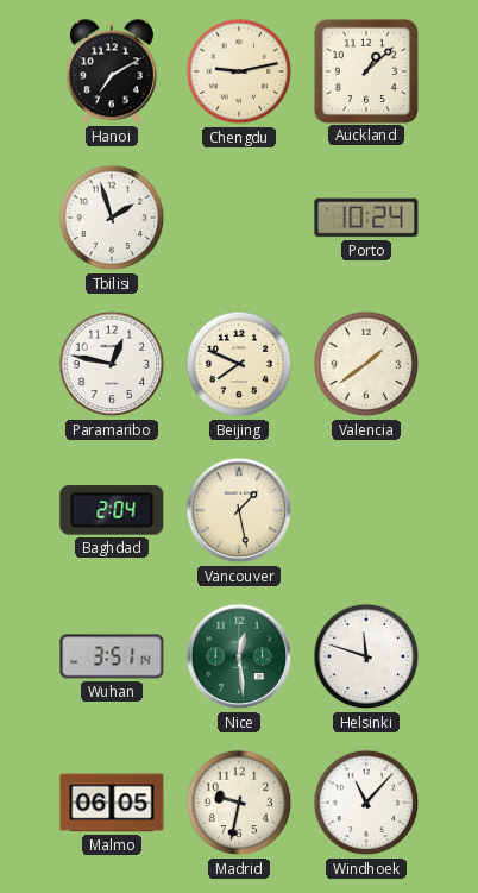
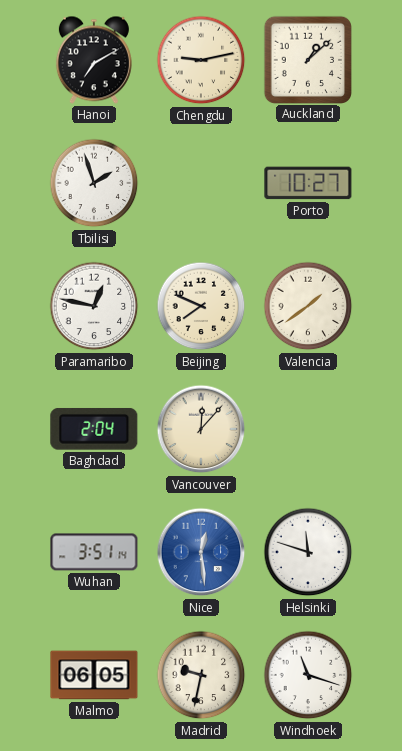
Porto: 10:24 -> 10:27 (308, 183)
Vancouver: 1:28 -> 12:07 (201, 429)
Nice dial: green -> blue (201, 552)
Windhoek: 11:07 -> 11:18 (308, 675)
